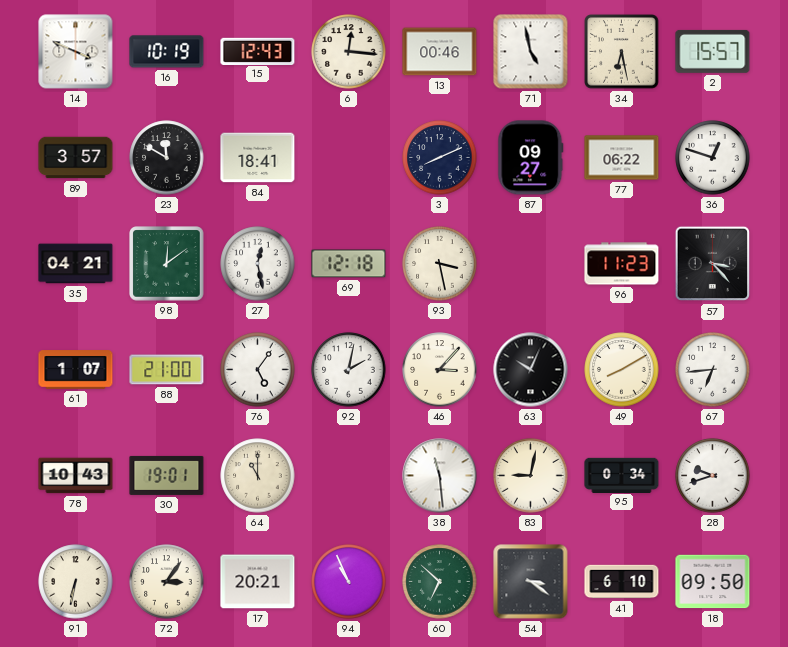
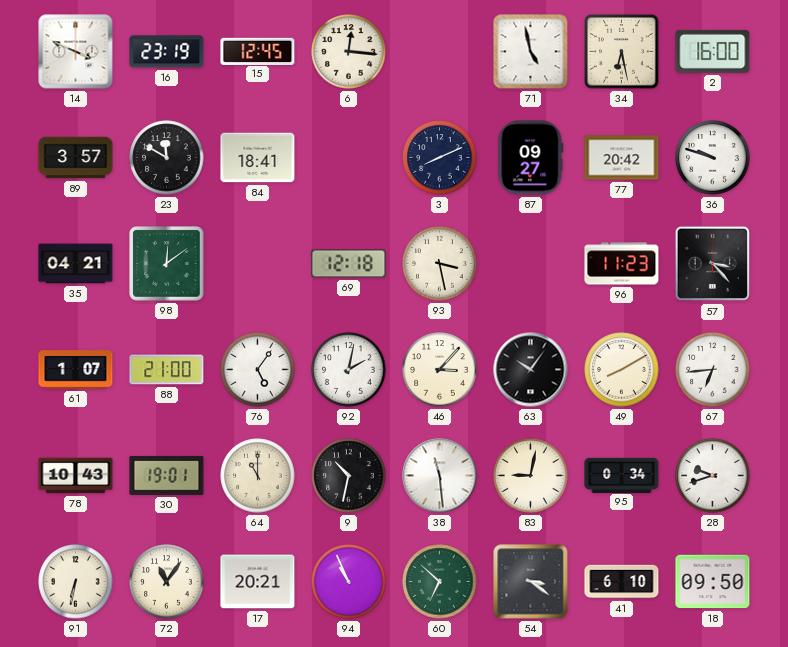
16: 10:19 -> 23:19 (167, 52)
15: 12:43 -> 12:45 (258, 51)
13: 00:46 -> none (440, 52)
2: 15:57 -> 16:00 (713, 51)
77: 06:22 -> 20:42 (622, 158)
36: 12:48 -> 9:48 (713, 158)
27: 12:28 -> none (258, 264)
63: 10:04 -> 10:06 (531, 370)
9: none -> 10:32 (349, 476)
72: 3:06 -> 11:06 (167, 582)
